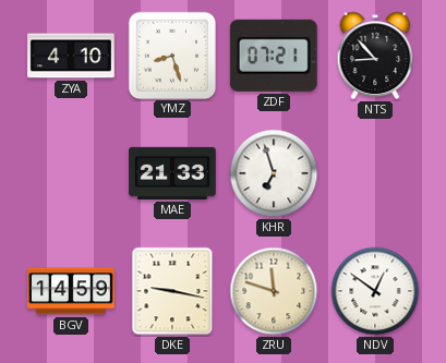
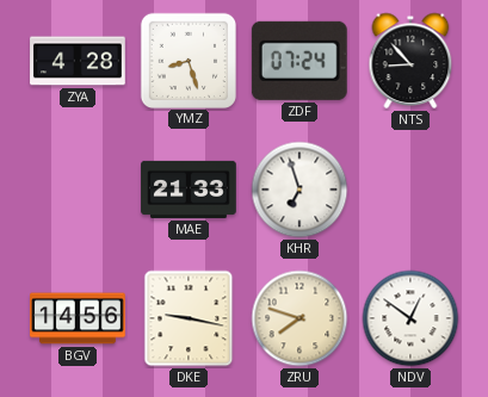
ZYA: 4:10 -> 4:28 (78, 61)
ZDF: 07:21 -> 07:24 (299, 61)
BGV: 14:59 -> 14:56 (79, 318)
ZRU: 11:48 -> 7:48 (299, 318)
